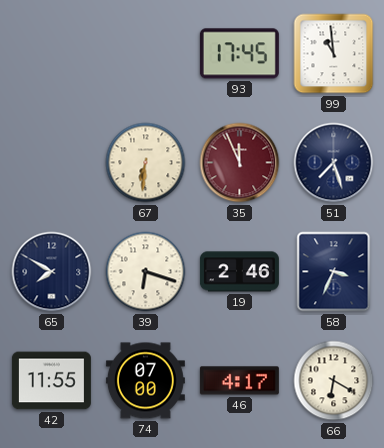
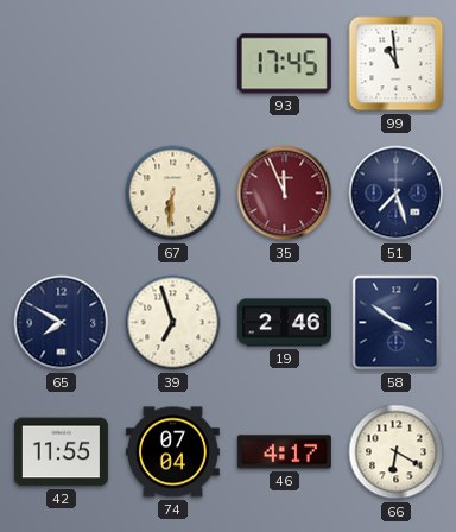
39: 6:18 -> 6:57 (173, 323)
58: 3:34 -> 3:51 (397, 323)
74: 07:00 -> 07:04 (172, 452)
